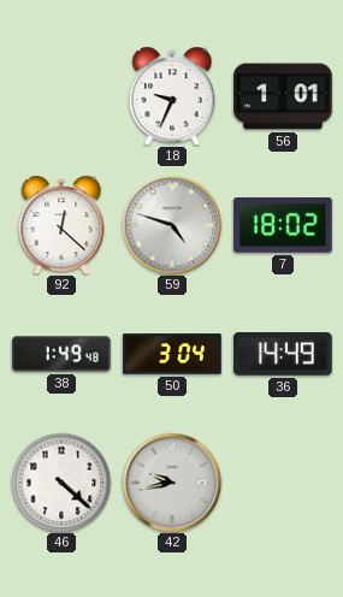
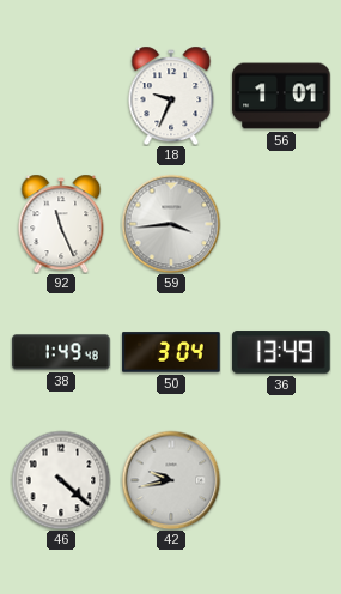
92: 12:22 -> 11:26 (61, 224)
59: 4:48 -> 3:44 (171, 224)
7: 18:02 -> none (283, 225)
36: 14:49 -> 13:49 (281, 352)
